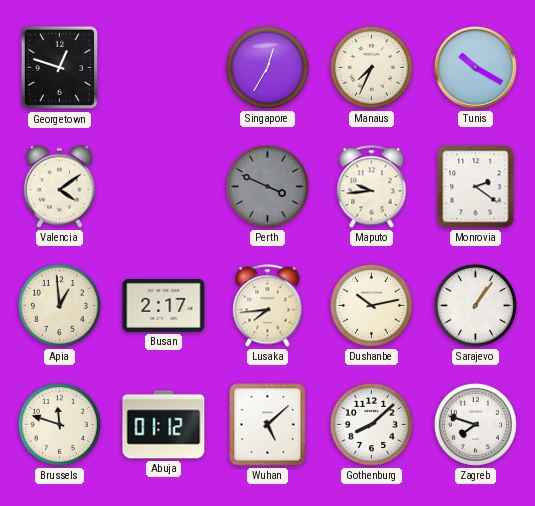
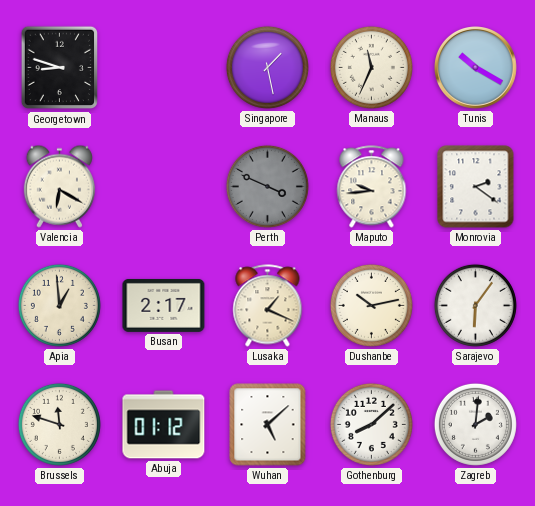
Georgetown: 12:48 -> 8:48 (59, 68)
Singapore: 12:35 -> 1:28 (267, 67)
Manaus: 7:34 -> 11:34 (371, 67)
Valencia: 4:09 -> 6:20 (59, 186)
Lusaka: 7:44 -> 1:19 (268, 306)
Sarajevo: 1:06 -> 6:06 (475, 305)
Zagreb: 7:48 -> 2:01 (475, 424)
